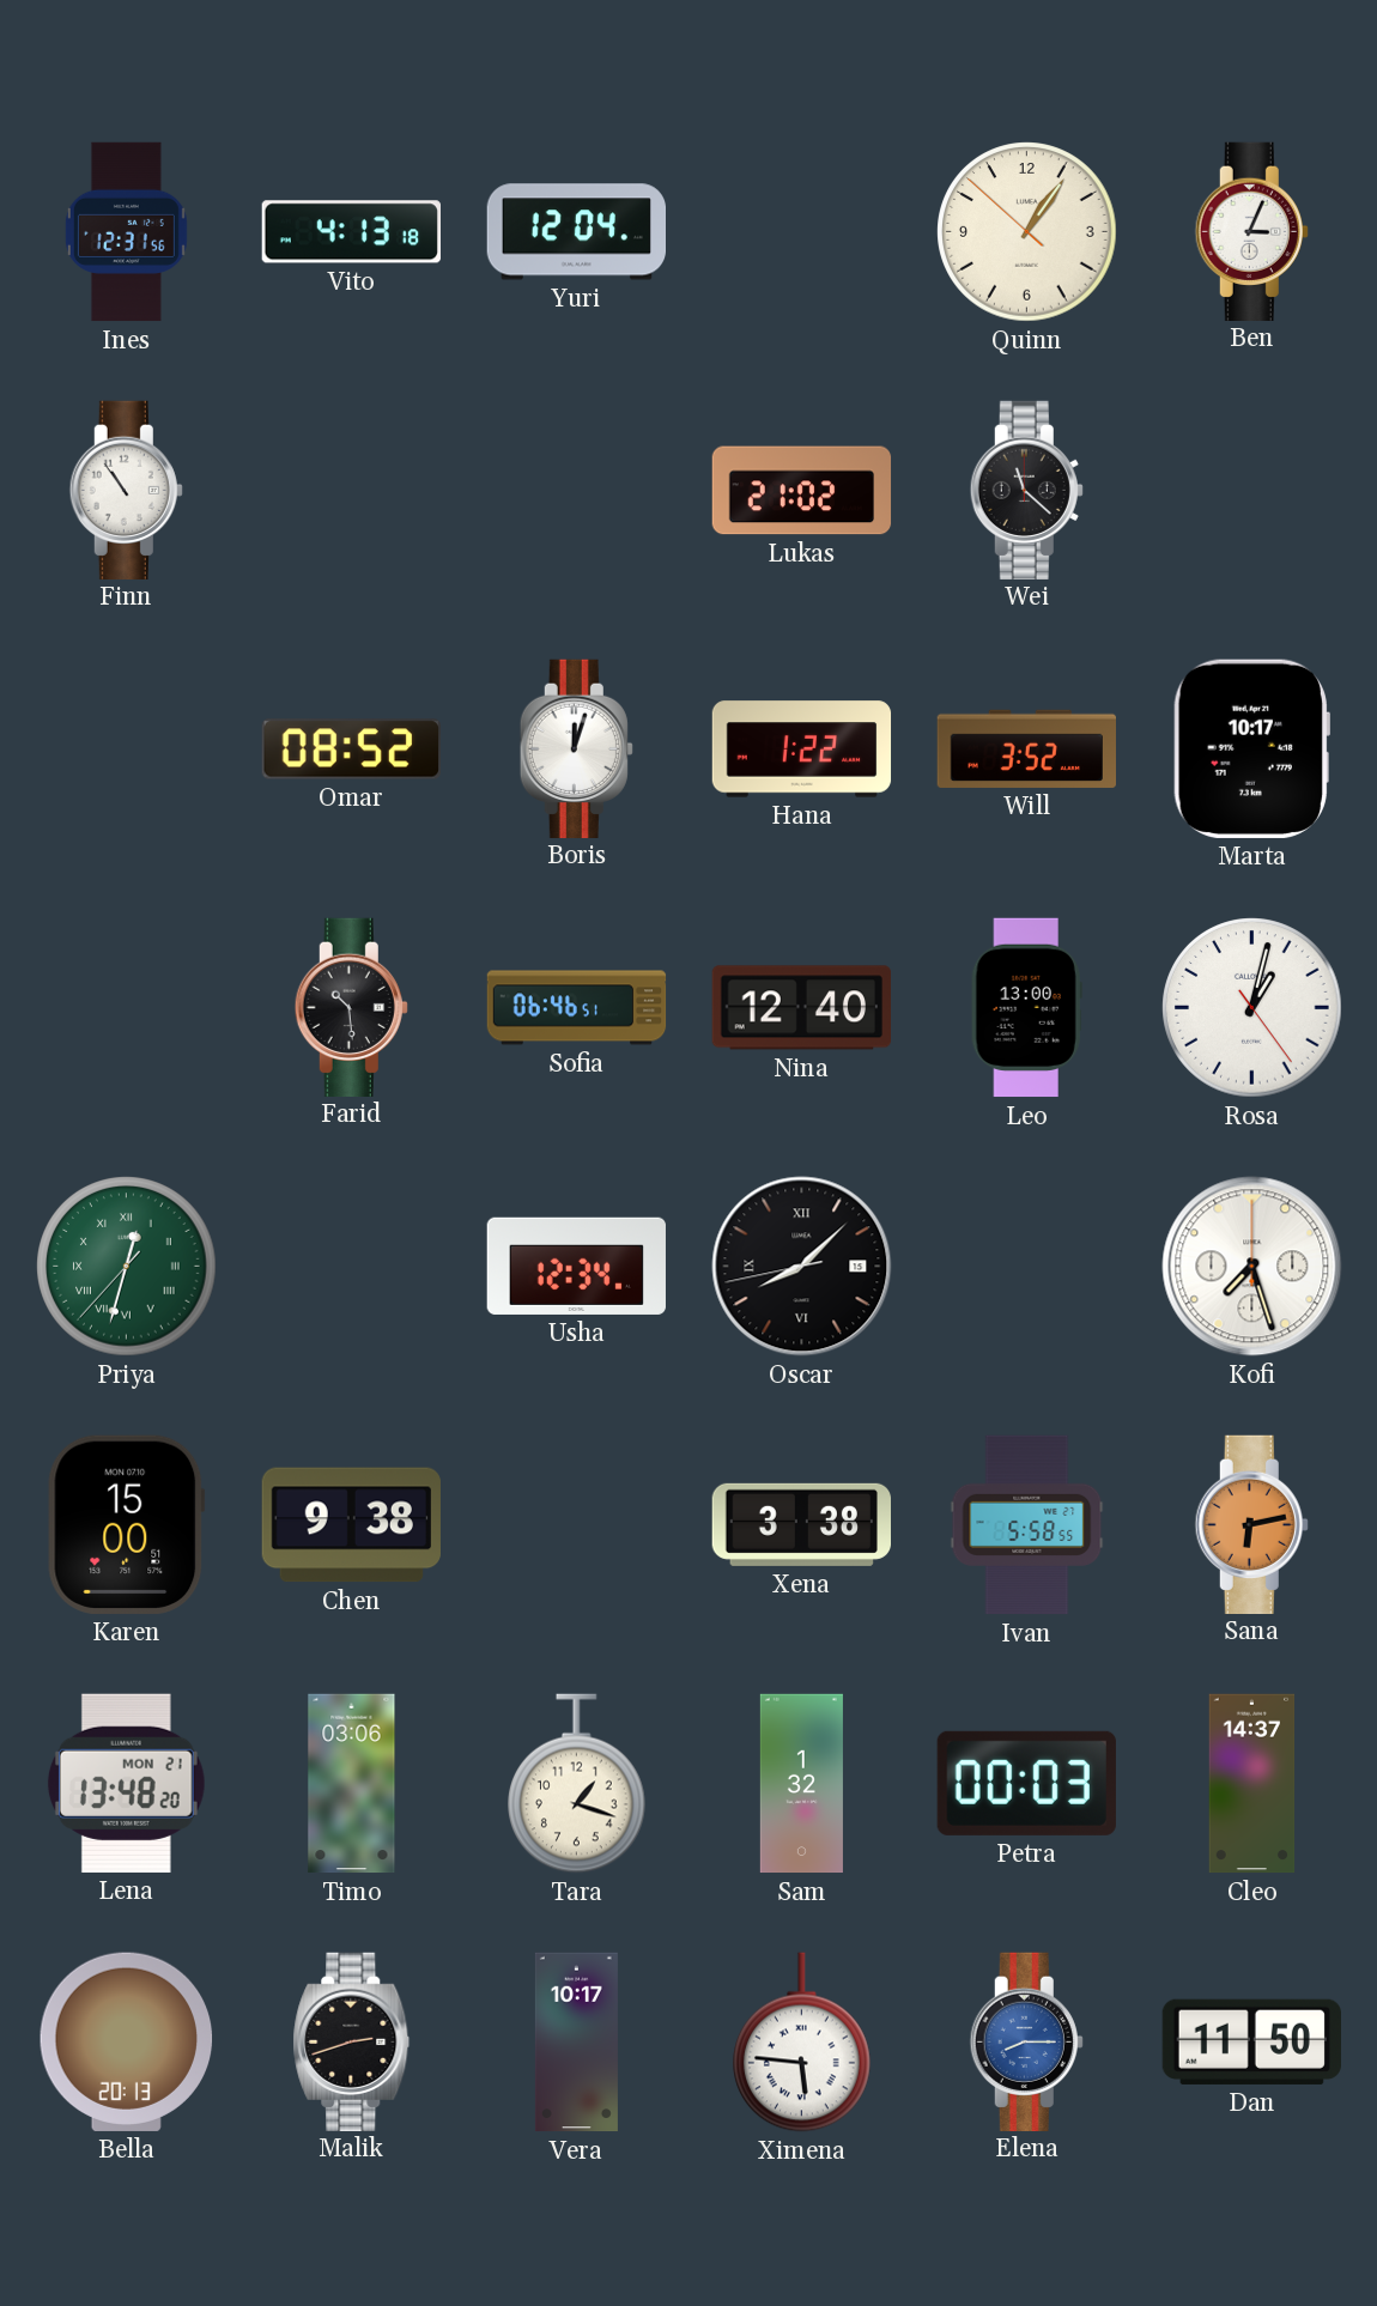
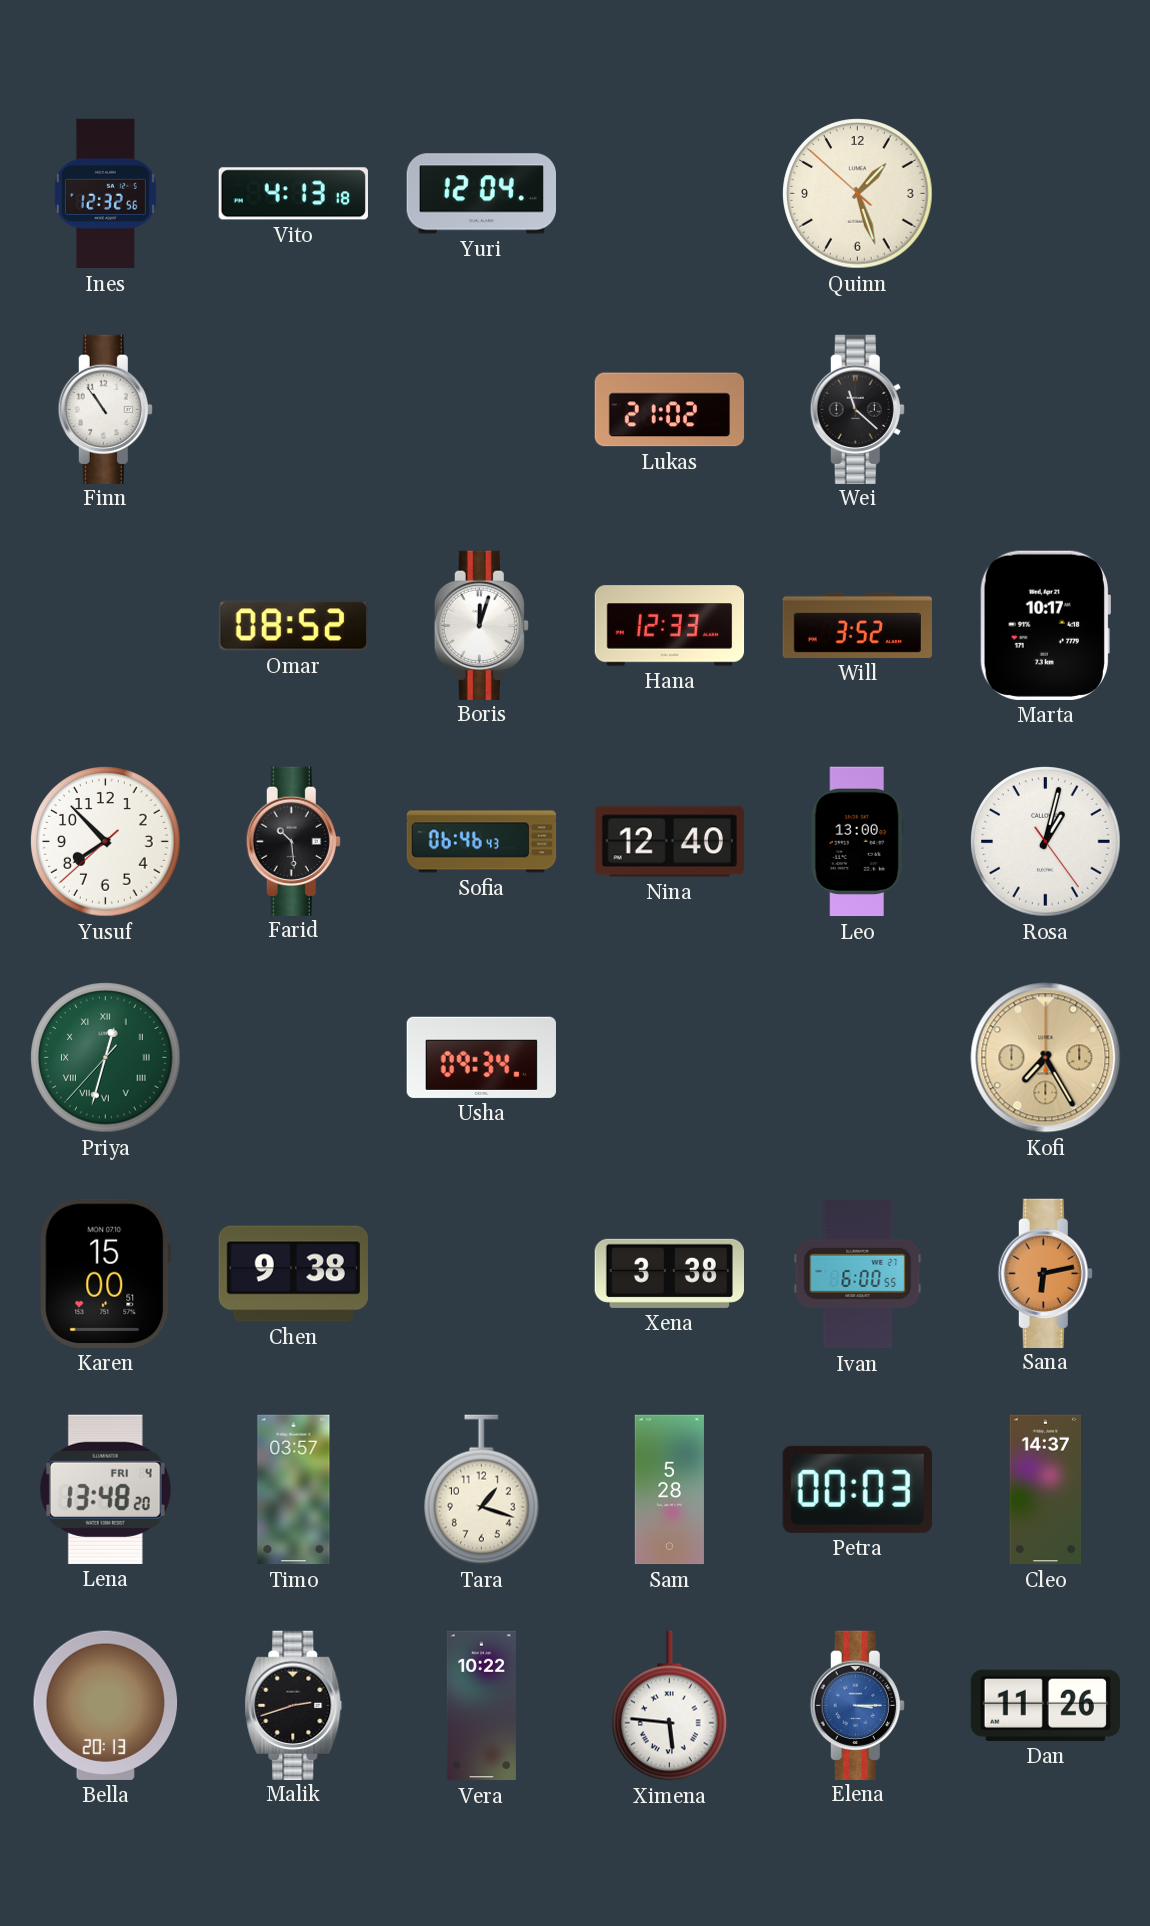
Ines: 12:31 -> 12:32 (105, 194)
Quinn: 1:05 -> 1:26 (858, 194)
Ben: 3:04 -> none (1251, 231)
Hana: 1:22 -> 12:33 (670, 626)
Yusuf: none -> 7:52 (106, 842)
Sofia: 06:46:51 -> 06:46:43 (482, 842)
Usha: 12:34 -> 09:34 (481, 1057)
Oscar: 8:07 -> none (802, 1267)
Kofi: 7:27 -> 7:25 (1046, 1058)
Kofi dial: white -> champagne (1046, 1058)
Ivan: 5:58 -> 6:00 (858, 1274)
Lena date: MON 21 -> FRI 4 (105, 1489)
Timo: 03:06 -> 03:57 (294, 1490)
Sam: 1:32 -> 5:28 (669, 1490)
Vera: 10:17 -> 10:22 (481, 1706)
Elena: 8:15 -> 3:15 (857, 1705)
Dan: 11:50 -> 11:26 (1045, 1705)
